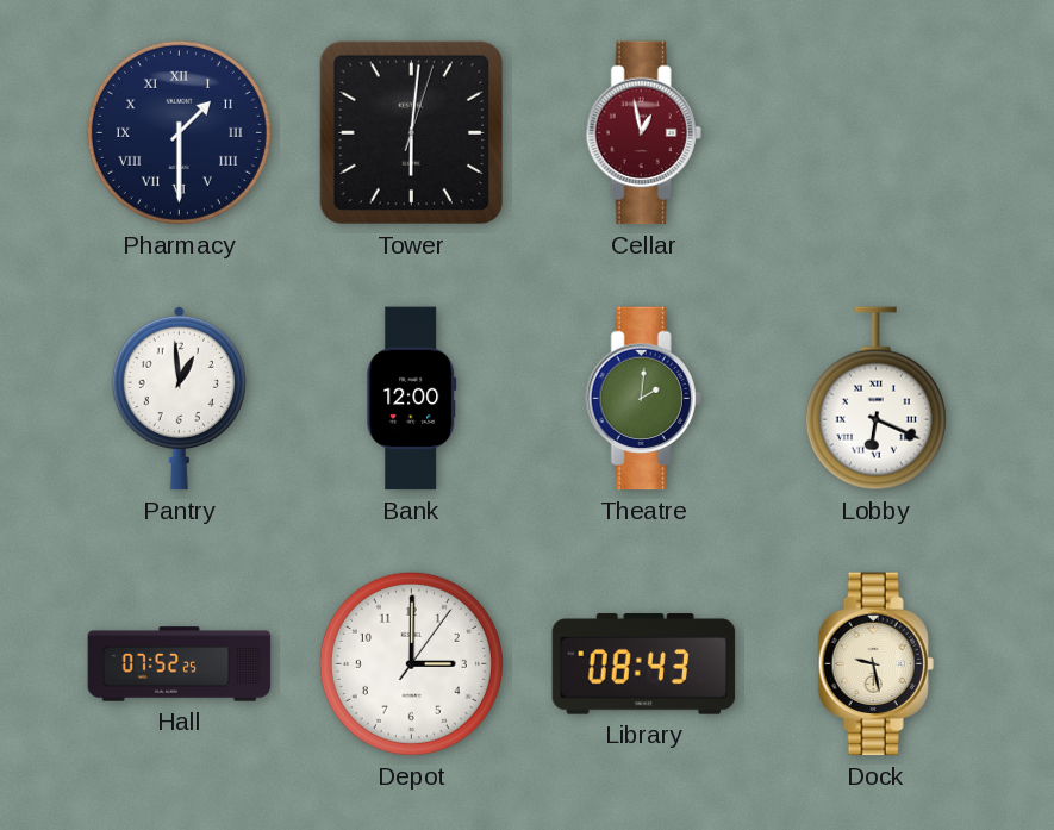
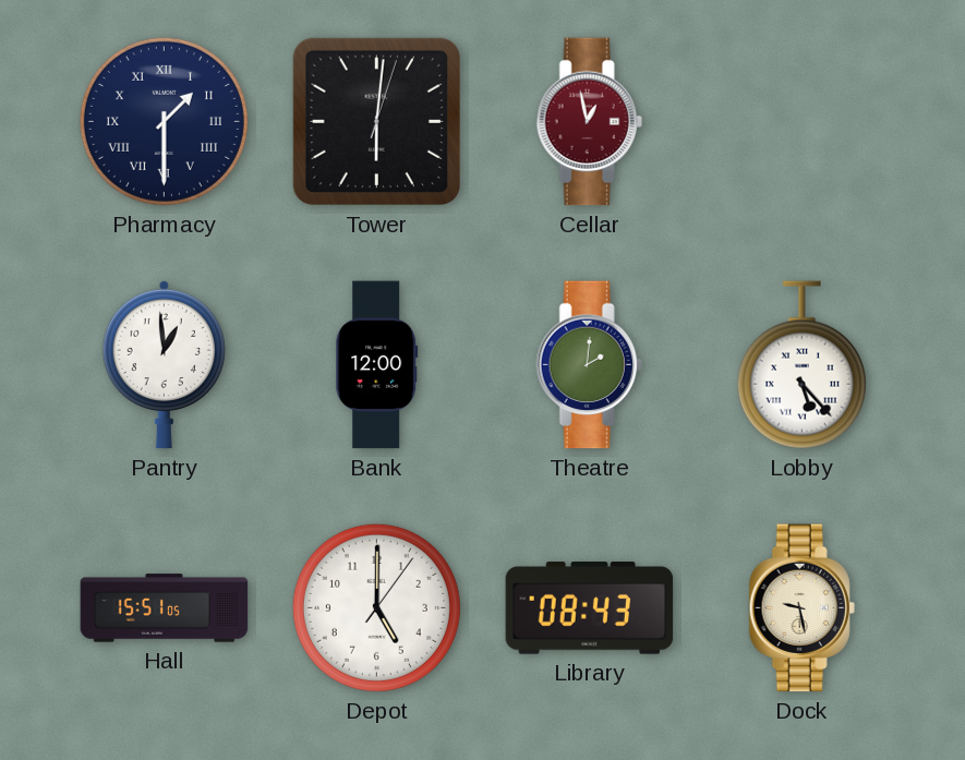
Lobby: 6:19 -> 5:23 (801, 365)
Hall: 07:52 -> 15:51 (165, 608)
Depot: 3:00 -> 5:00 (376, 607)
